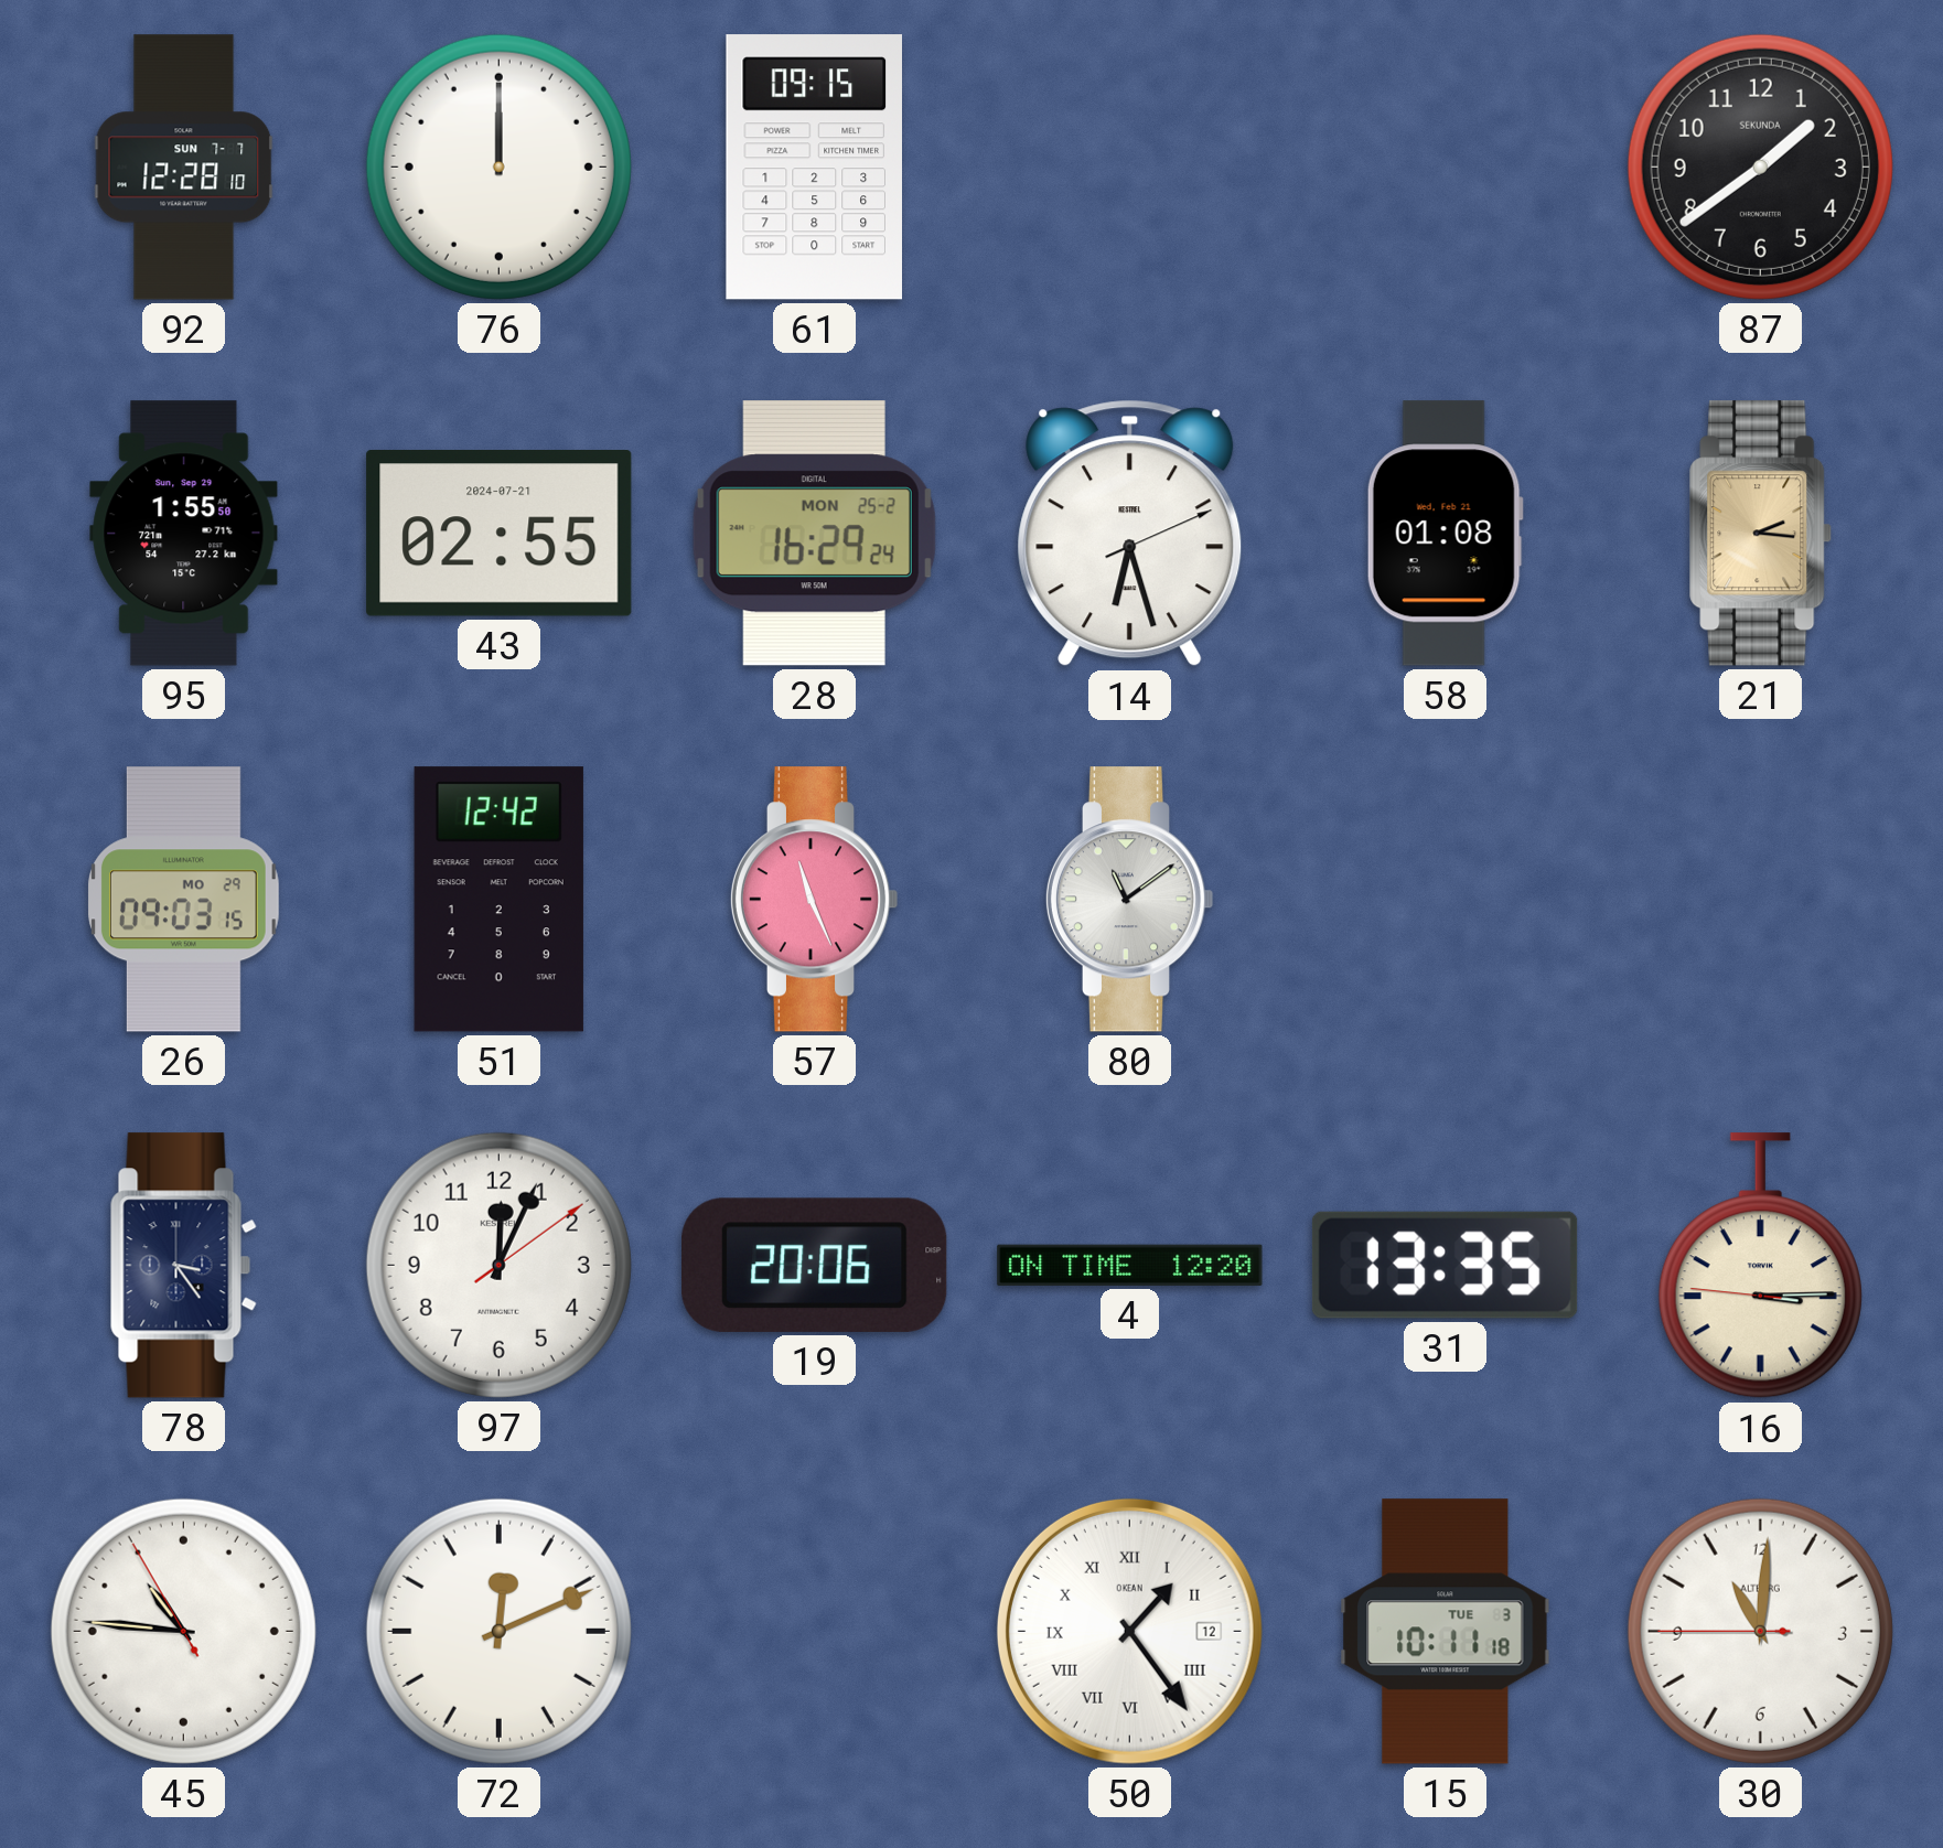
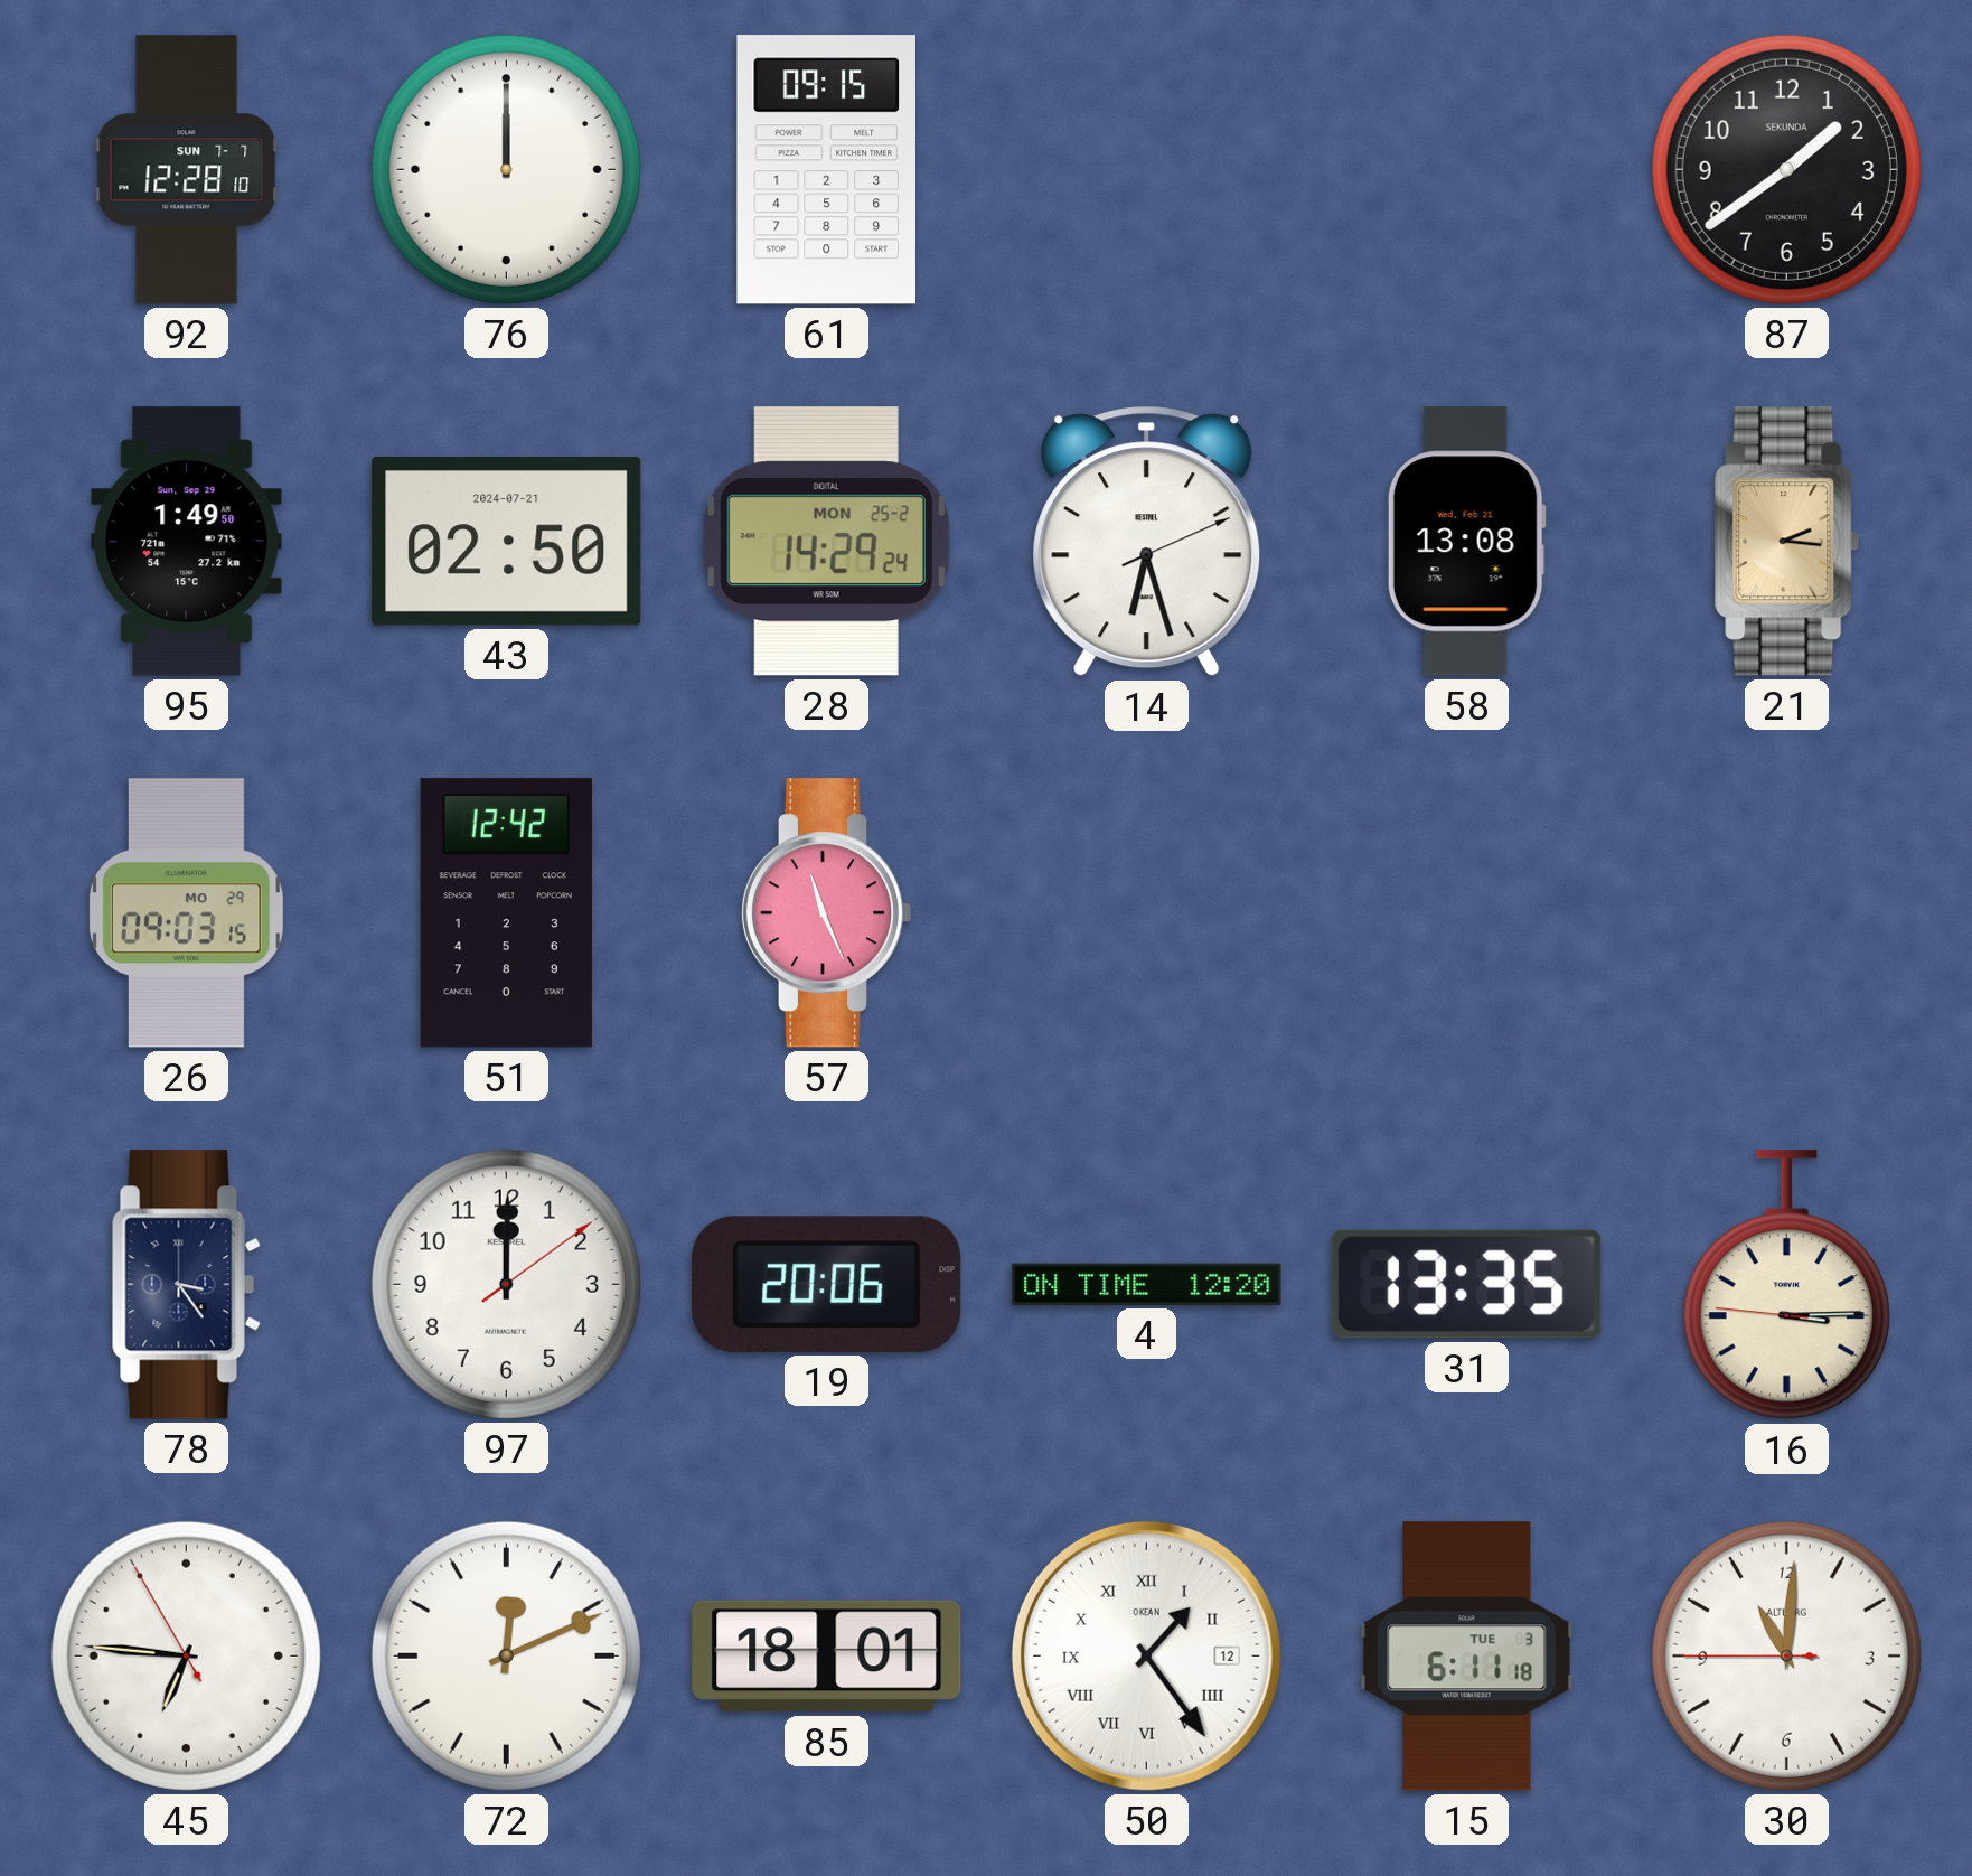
95: 1:55 -> 1:49 (187, 542)
43: 02:55 -> 02:50 (507, 542)
28: 16:29 -> 14:29 (826, 542)
58: 01:08 -> 13:08 (1466, 542)
80: 11:09 -> none (1129, 900)
97: 12:04 -> 12:00 (506, 1284)
45: 10:45 -> 6:45 (186, 1655)
85: none -> 18:01 (827, 1657)
15: 10:11 -> 6:11 (1467, 1657)
